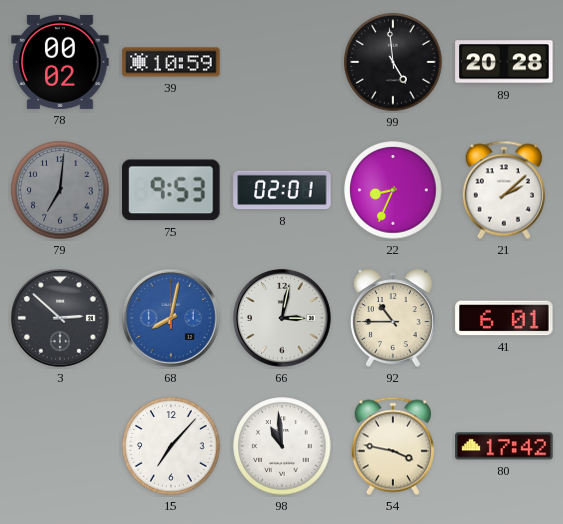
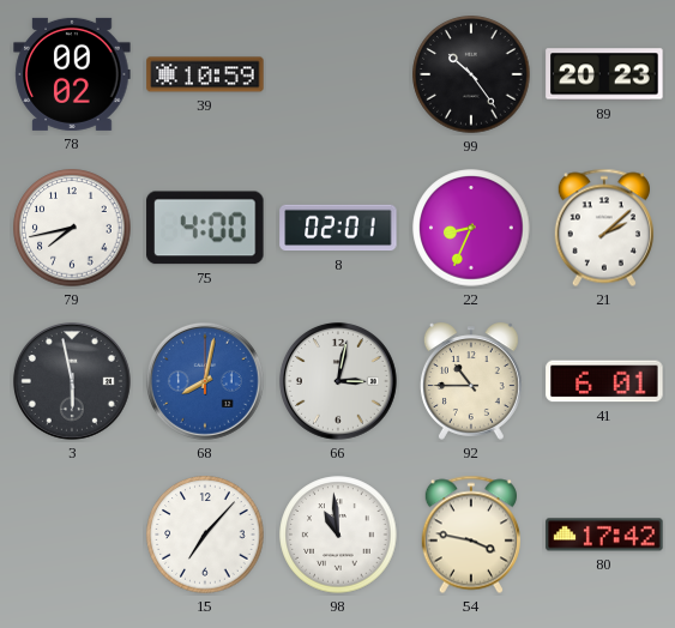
99: 4:59 -> 10:24 (471, 74)
89: 20:28 -> 20:23 (604, 74)
79: 7:01 -> 7:43 (72, 228)
79 dial: grey -> white (72, 228)
75: 9:53 -> 4:00 (205, 228)
3: 2:52 -> 5:58 (72, 381)
